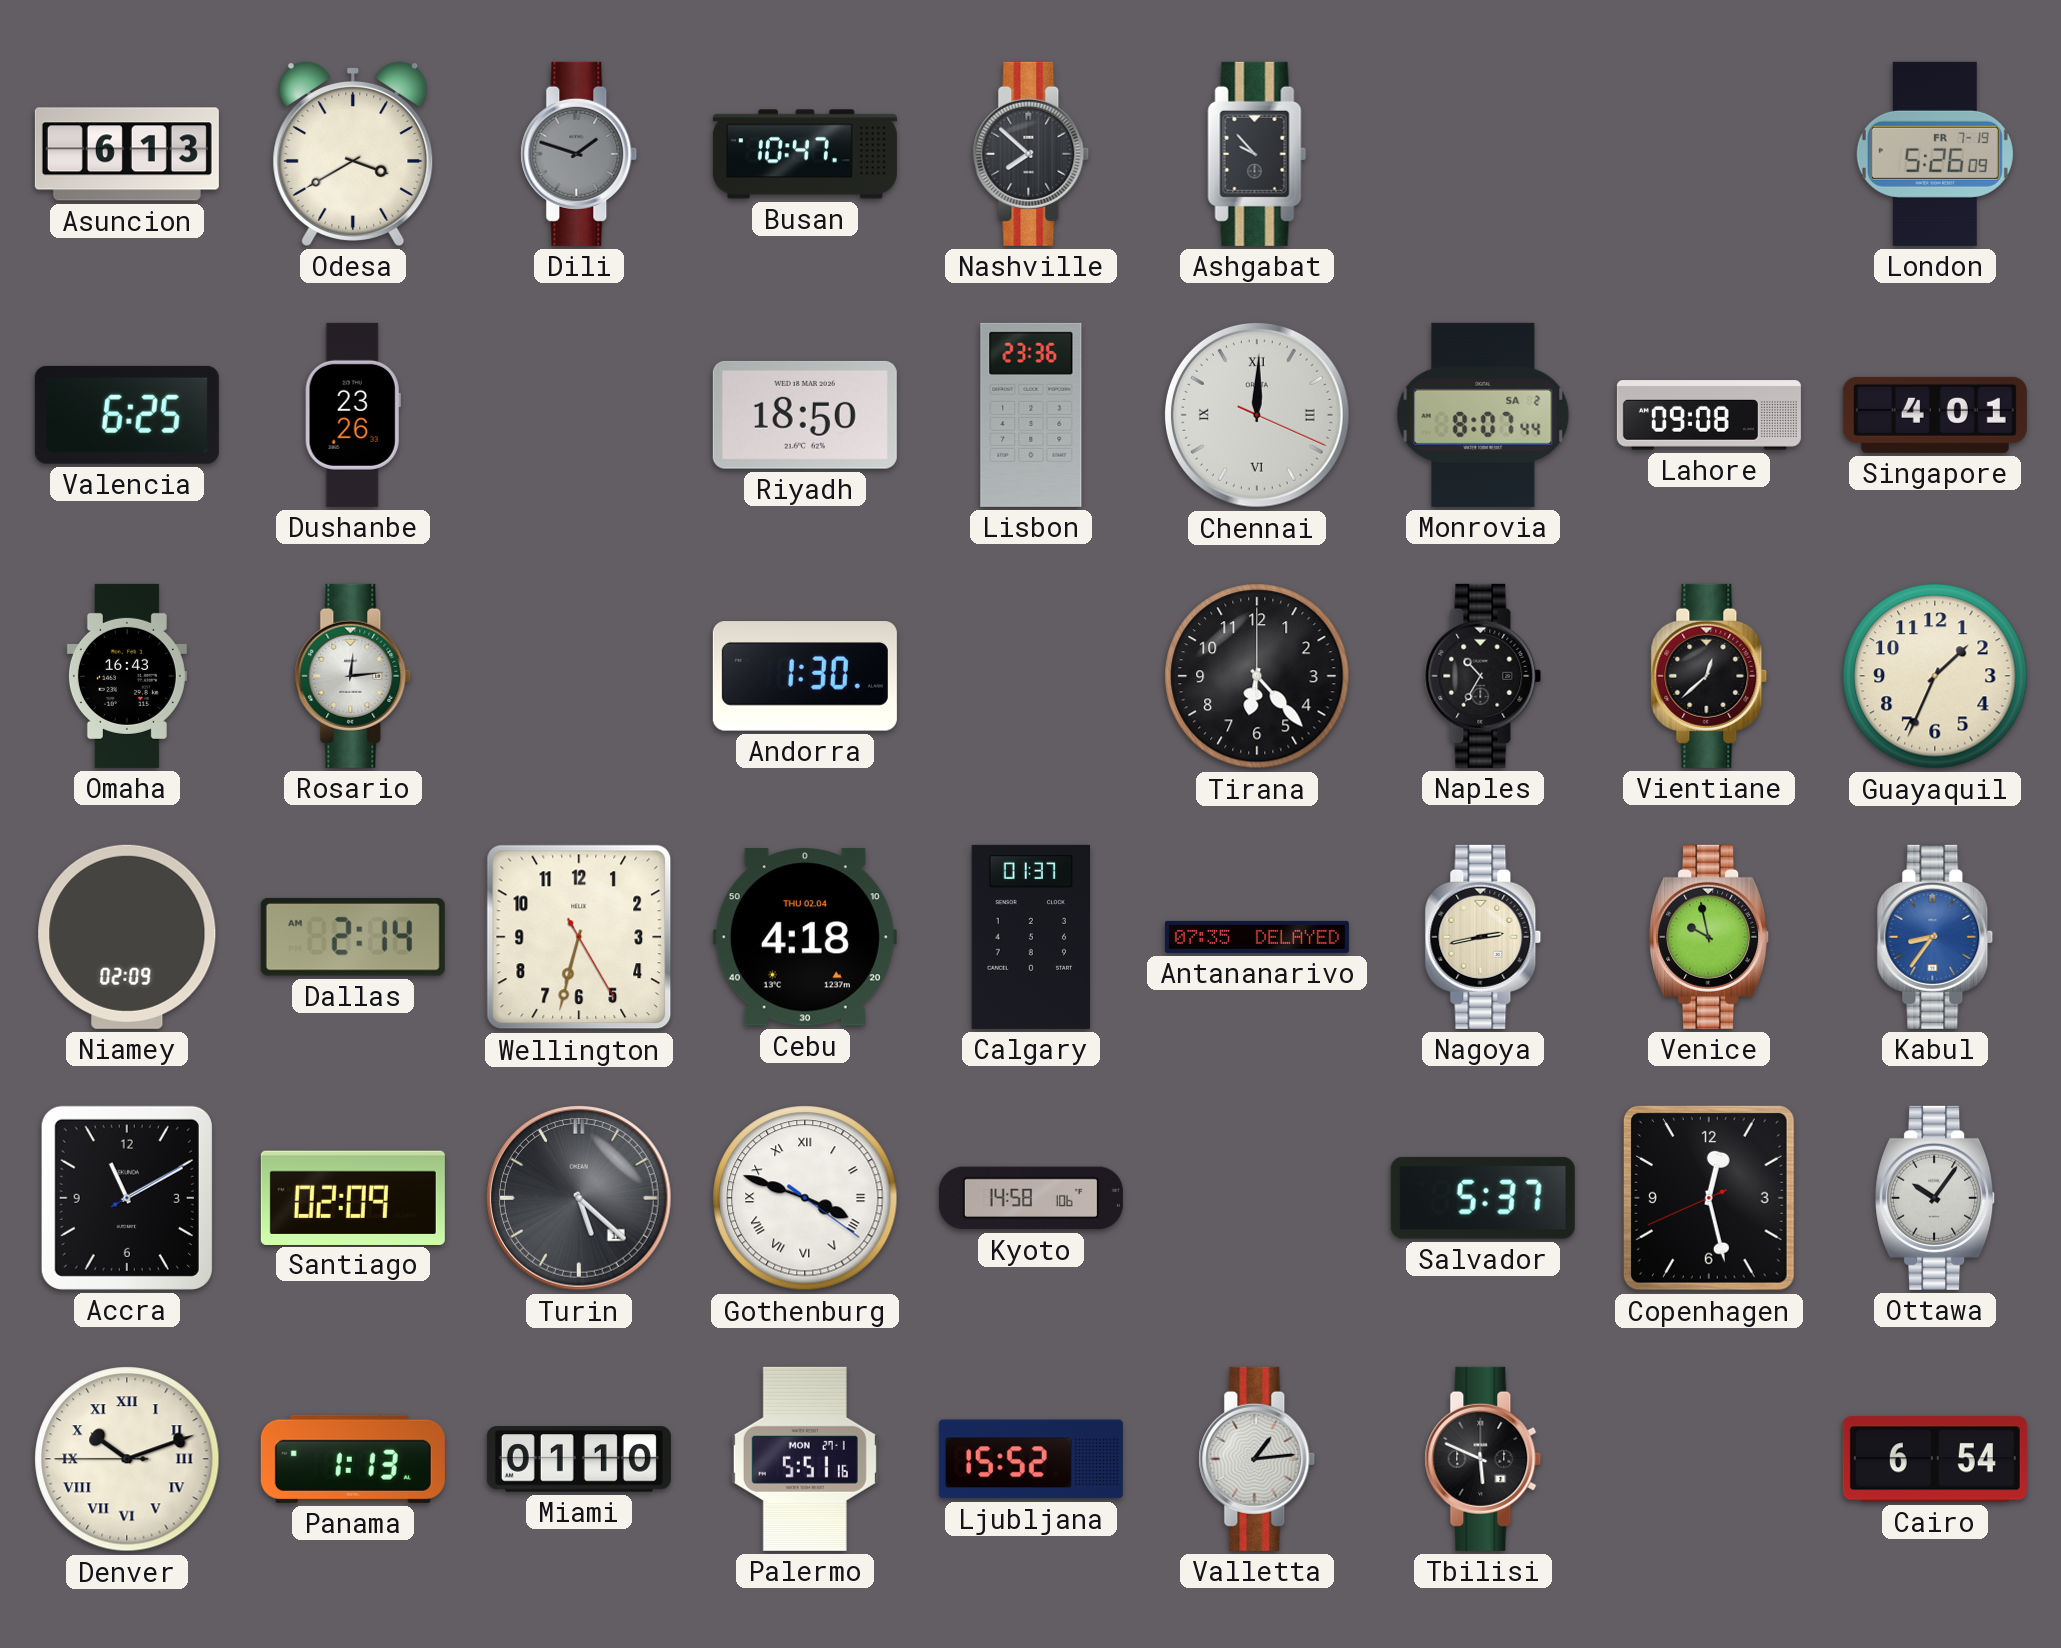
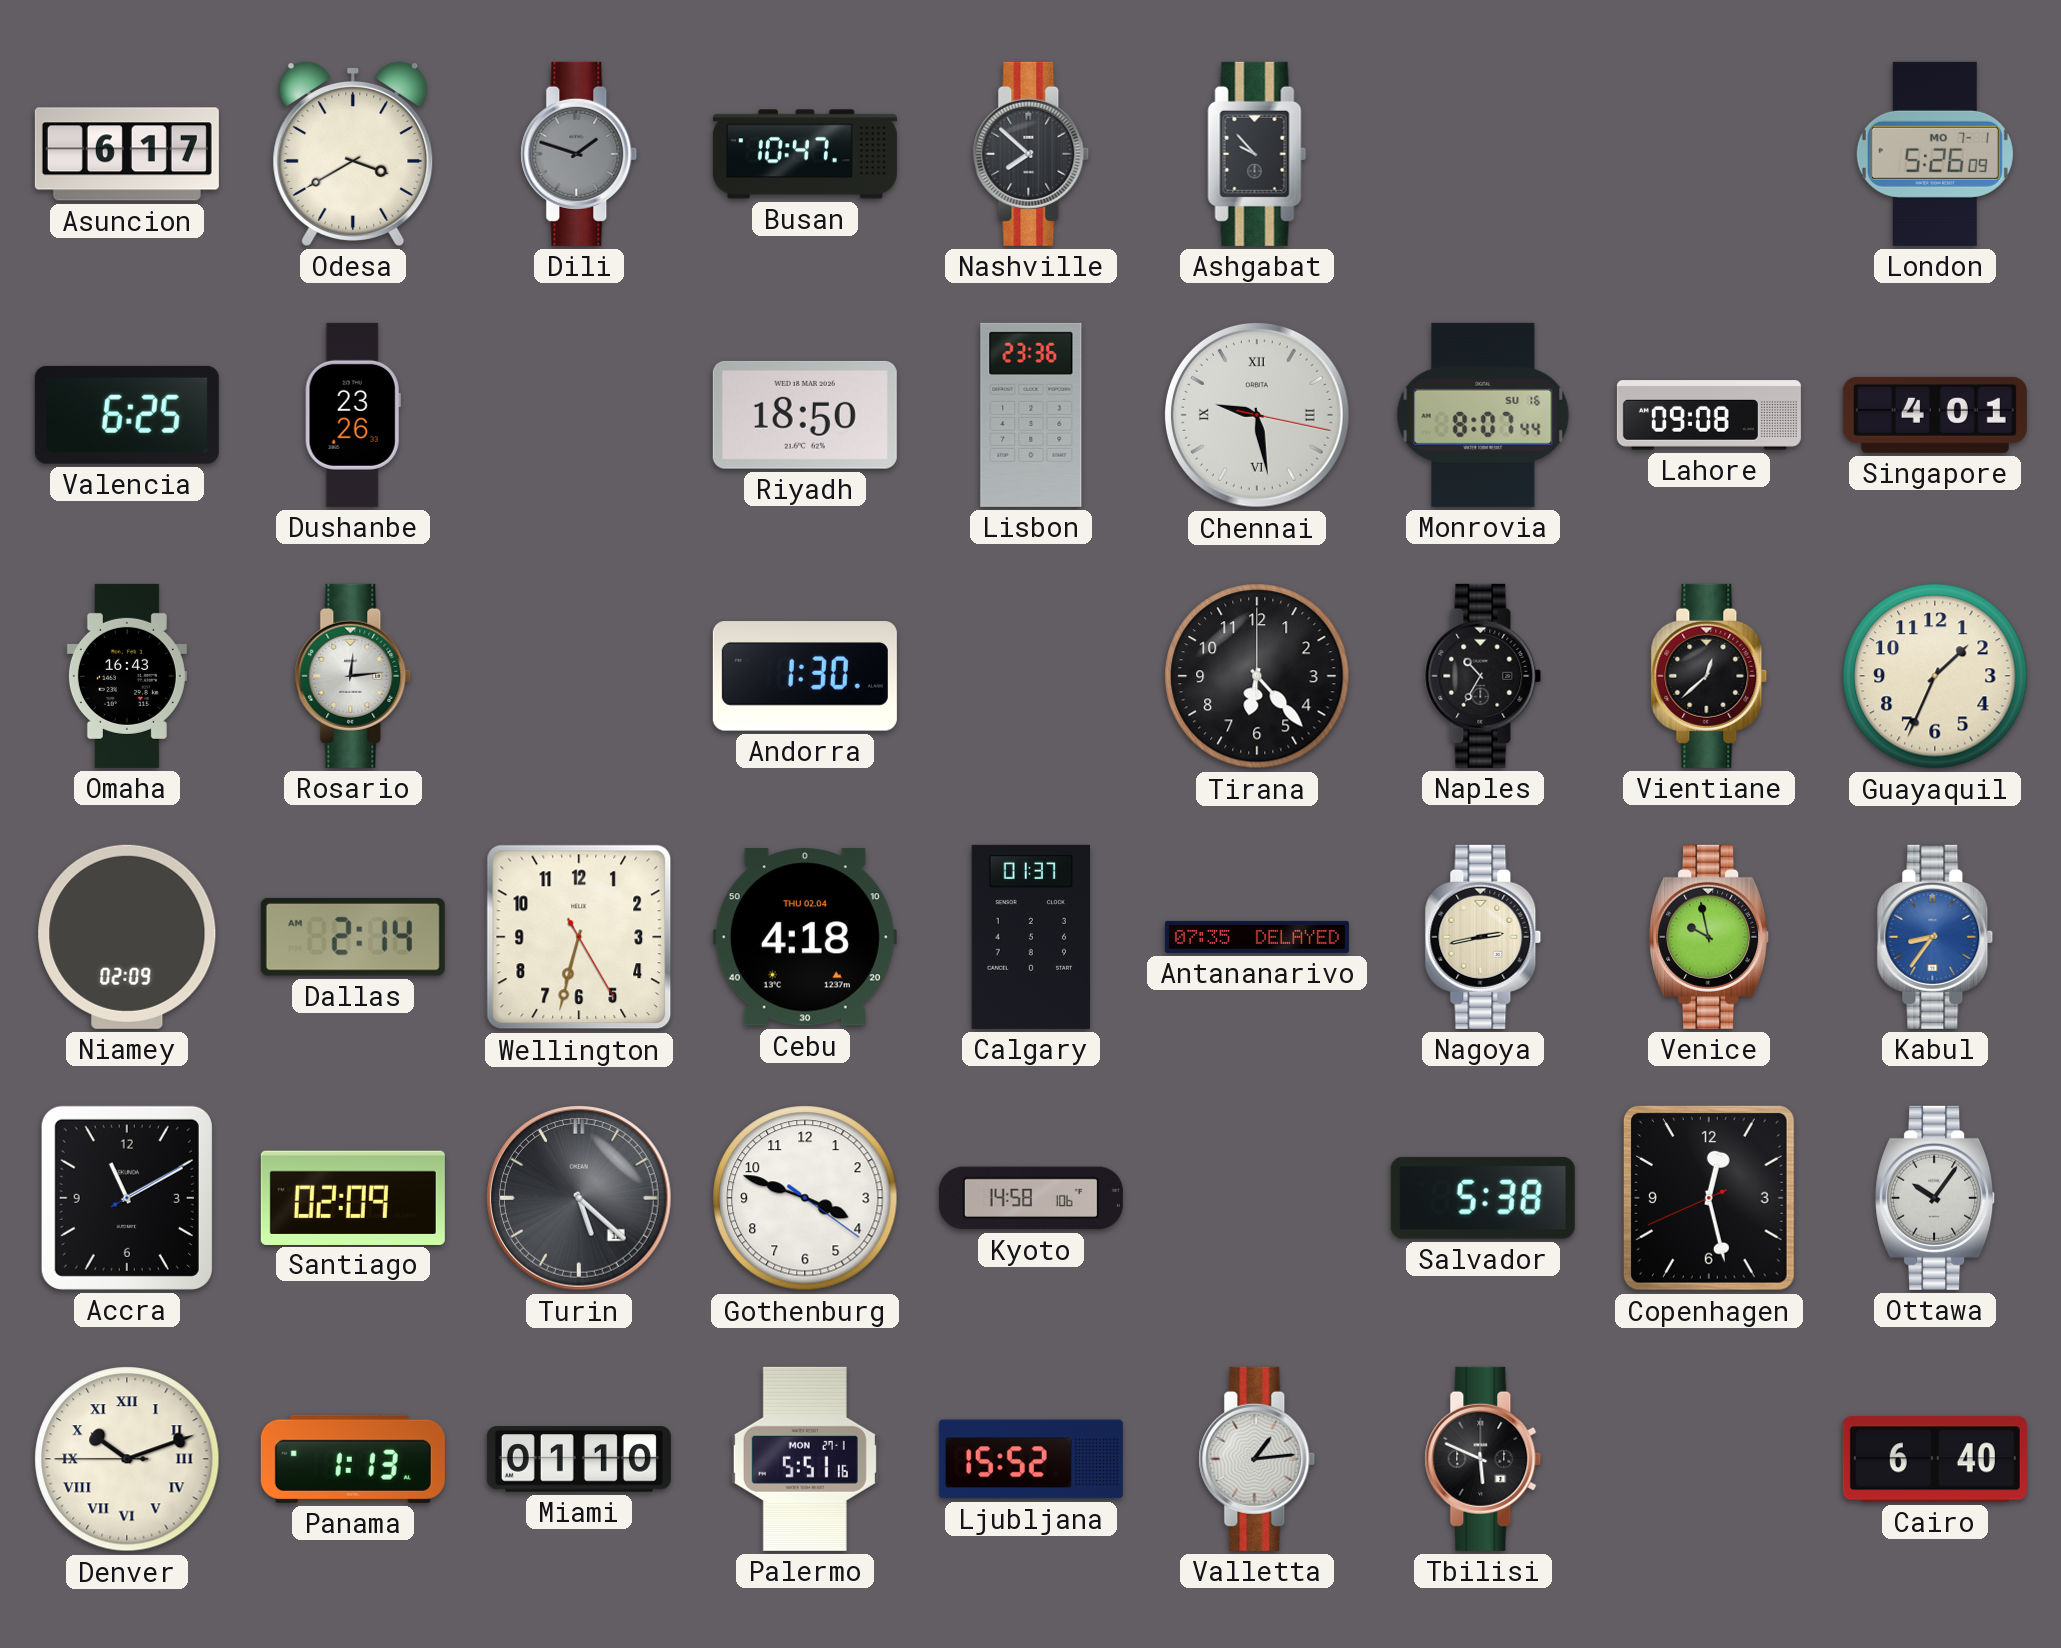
Asuncion: 6:13 -> 6:17 (127, 154)
London date: FR 7-19 -> MO 7-1 (1935, 154)
Chennai: 12:00 -> 9:28 (1258, 416)
Monrovia date: SA 2 -> SU 16 (1483, 415)
Gothenburg numerals: Roman -> Arabic (805, 1198)
Salvador: 5:37 -> 5:38 (1483, 1198)
Cairo: 6:54 -> 6:40 (1935, 1459)
